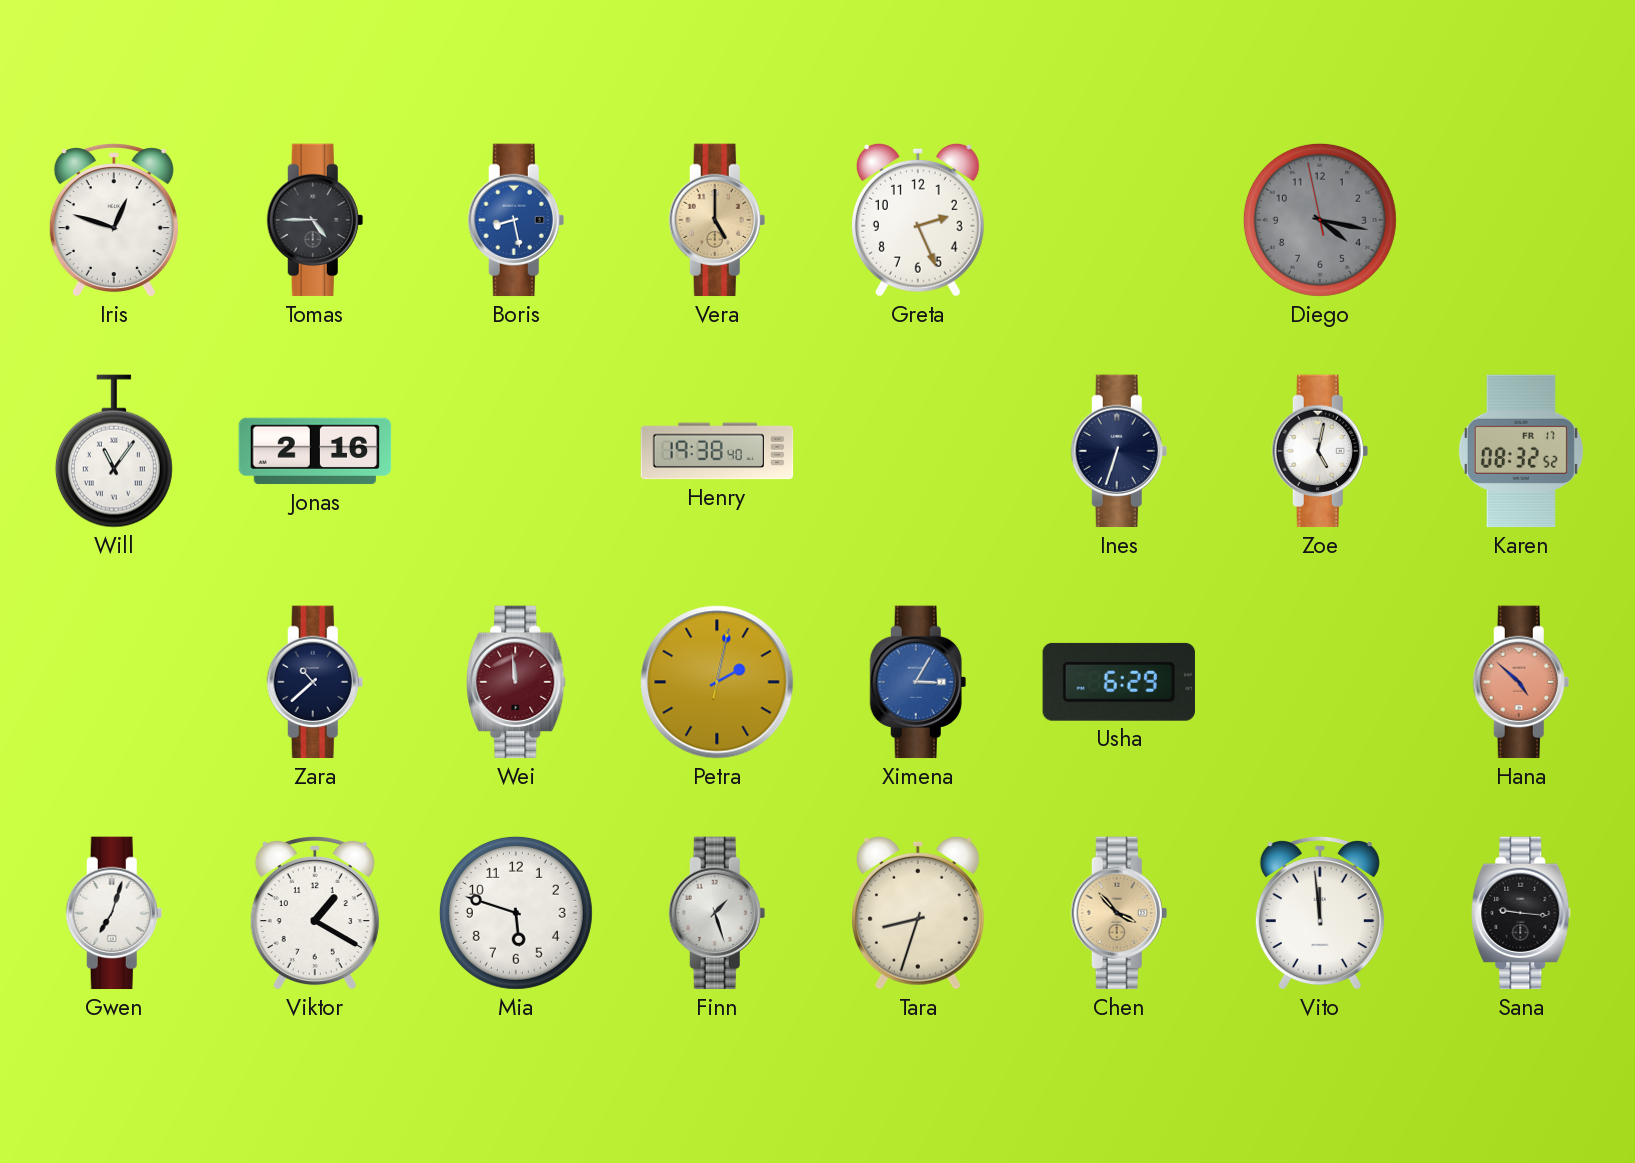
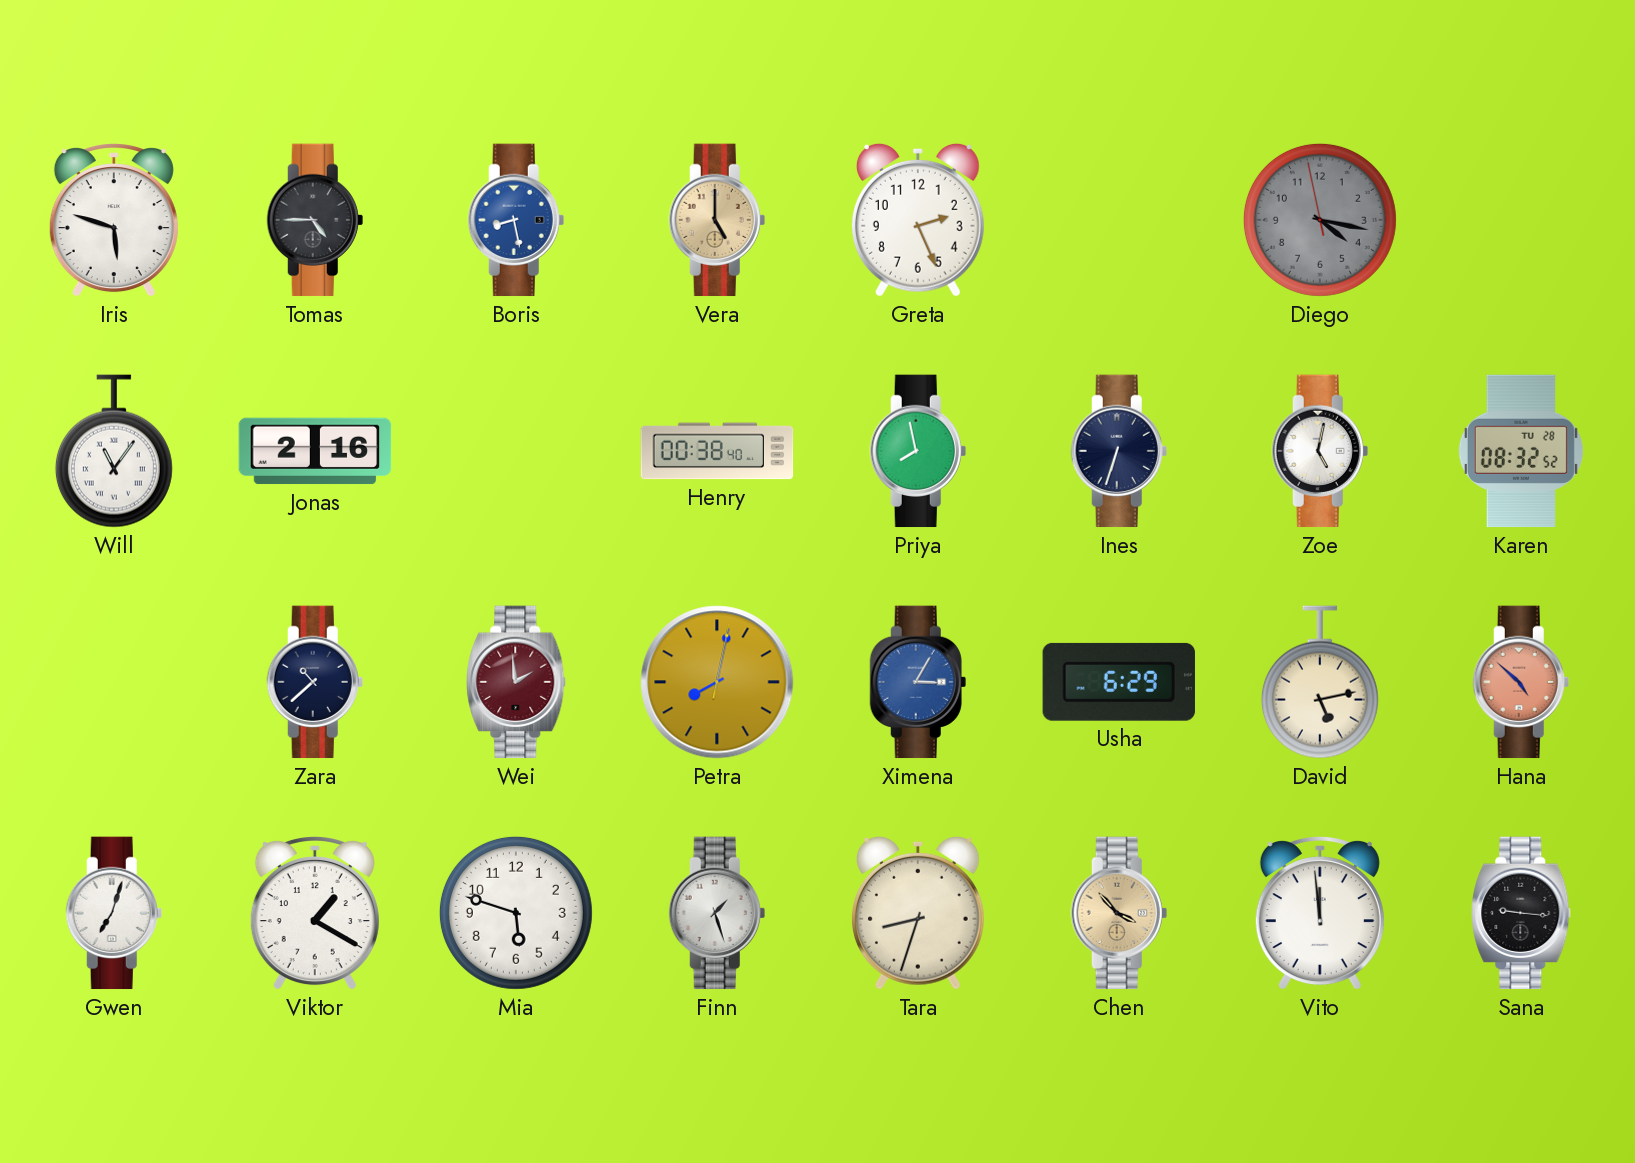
Iris: 12:48 -> 5:48 (114, 221)
Henry: 19:38 -> 00:38 (717, 451)
Priya: none -> 7:58 (918, 451)
Karen date: FR 17 -> TU 28 (1521, 451)
Wei: 11:59 -> 1:59 (516, 682)
Petra: 2:02 -> 8:02 (717, 682)
David: none -> 5:13 (1320, 682)
